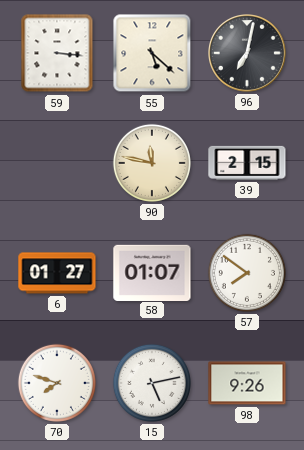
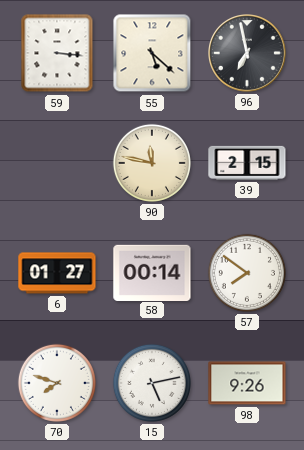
96: 7:02 -> 6:58 (248, 54)
58: 01:07 -> 00:14 (152, 272)
